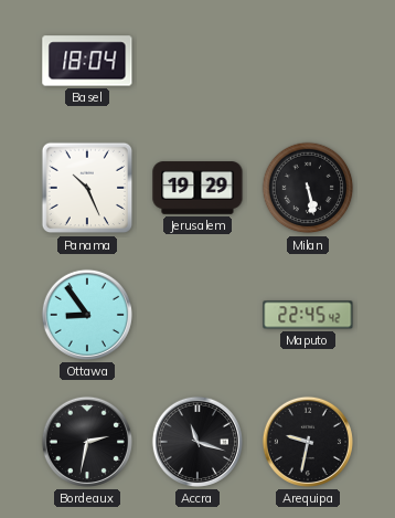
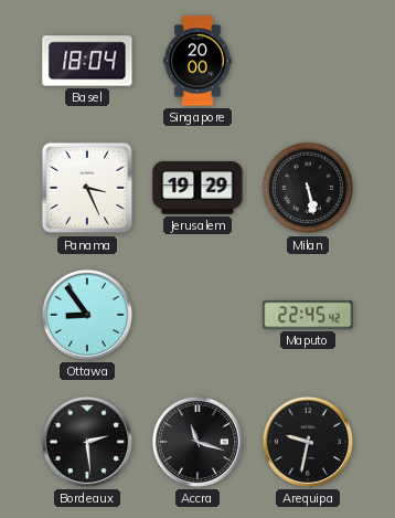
Singapore: none -> 20:00 (197, 61)
Panama: 10:26 -> 3:26 (87, 188)
Bordeaux: 2:32 -> 2:29 (87, 442)
